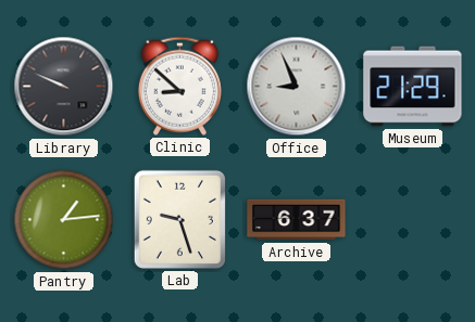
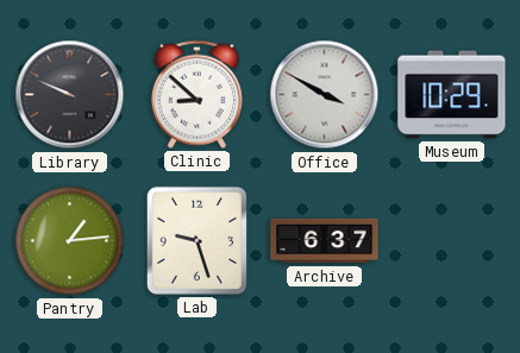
Office: 8:56 -> 3:50 (325, 95)
Museum: 21:29 -> 10:29 (452, 95)
